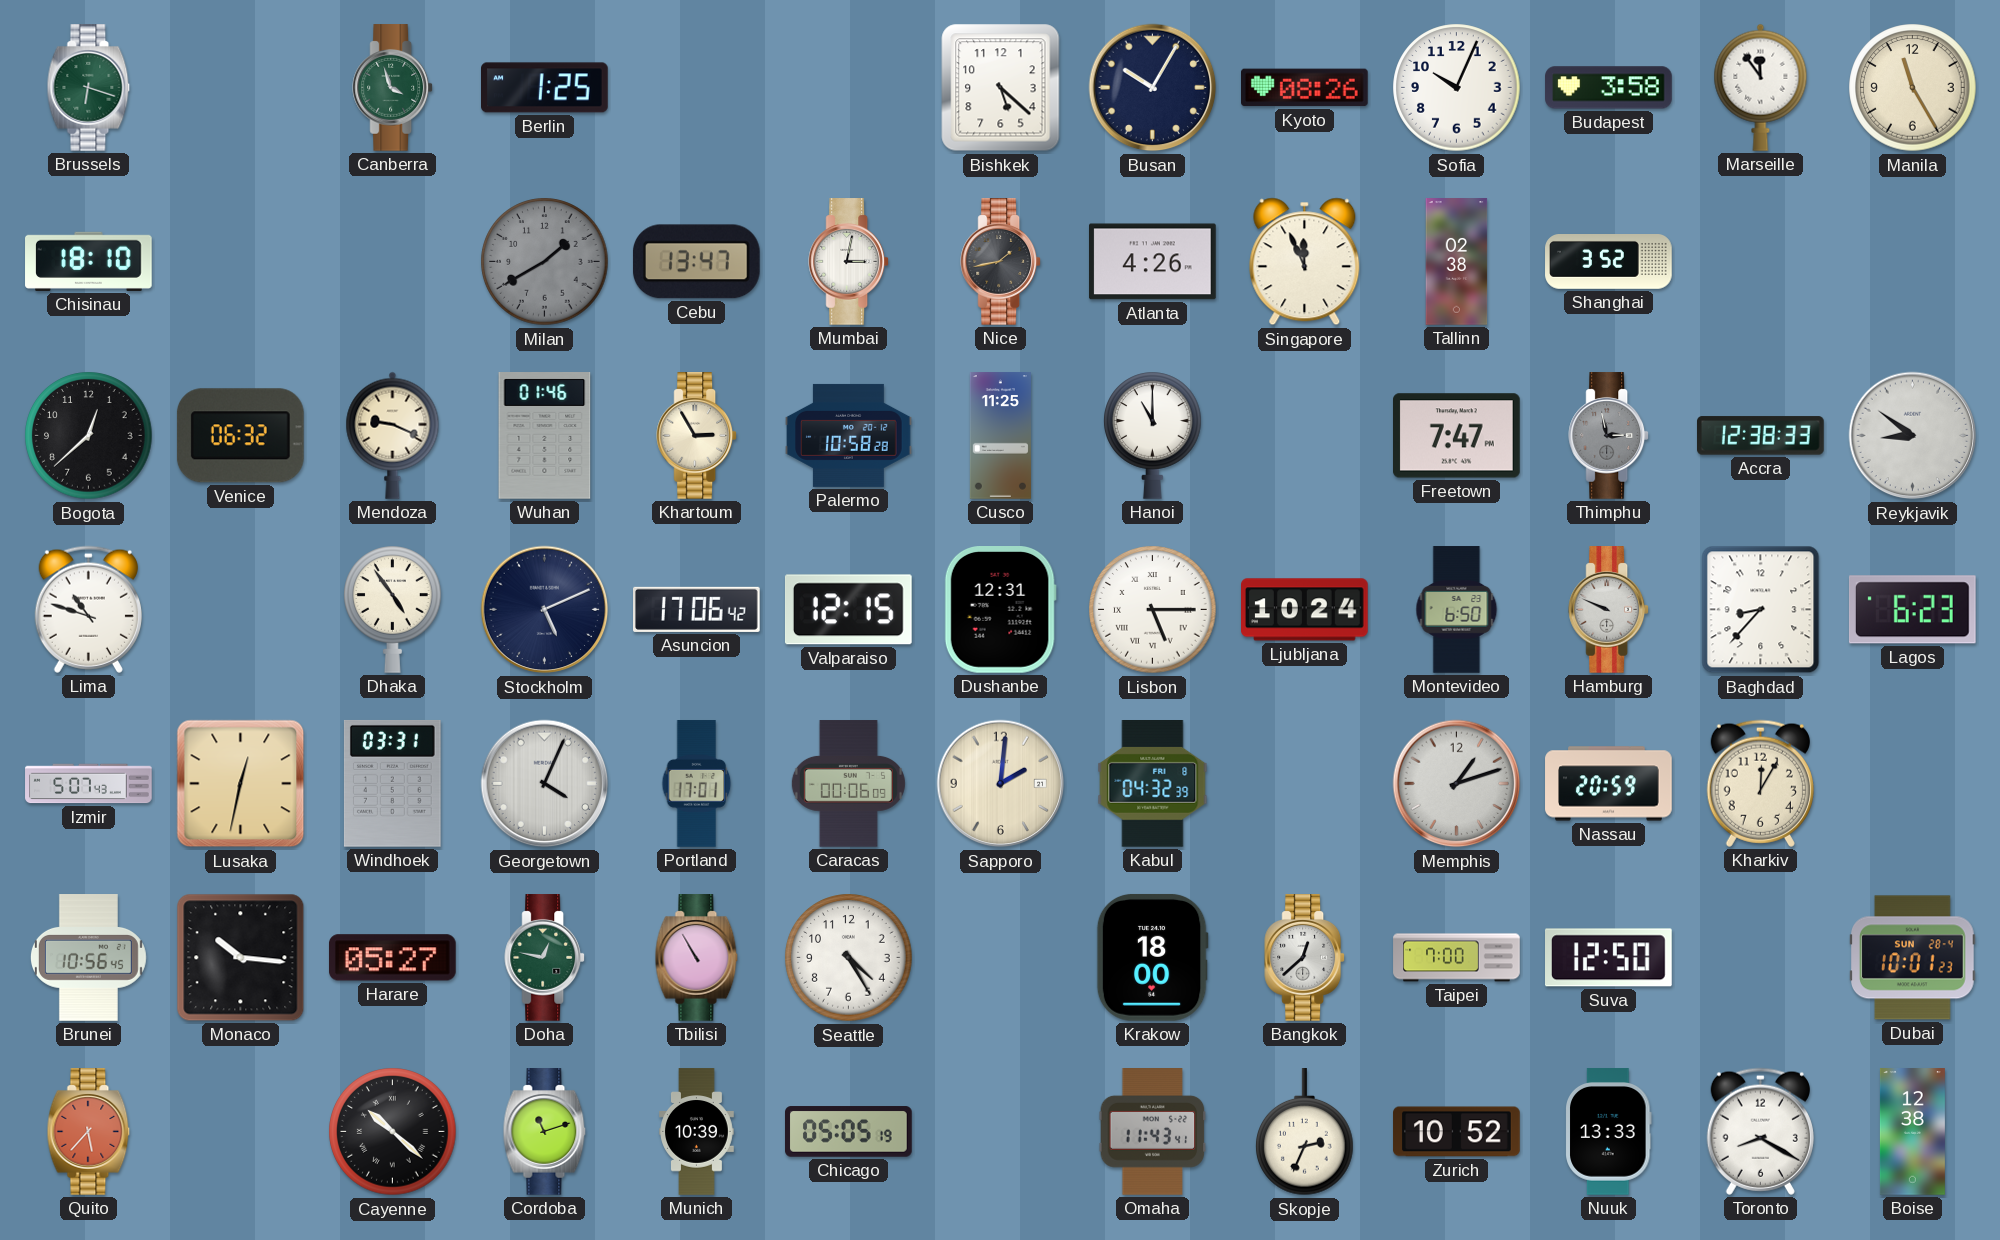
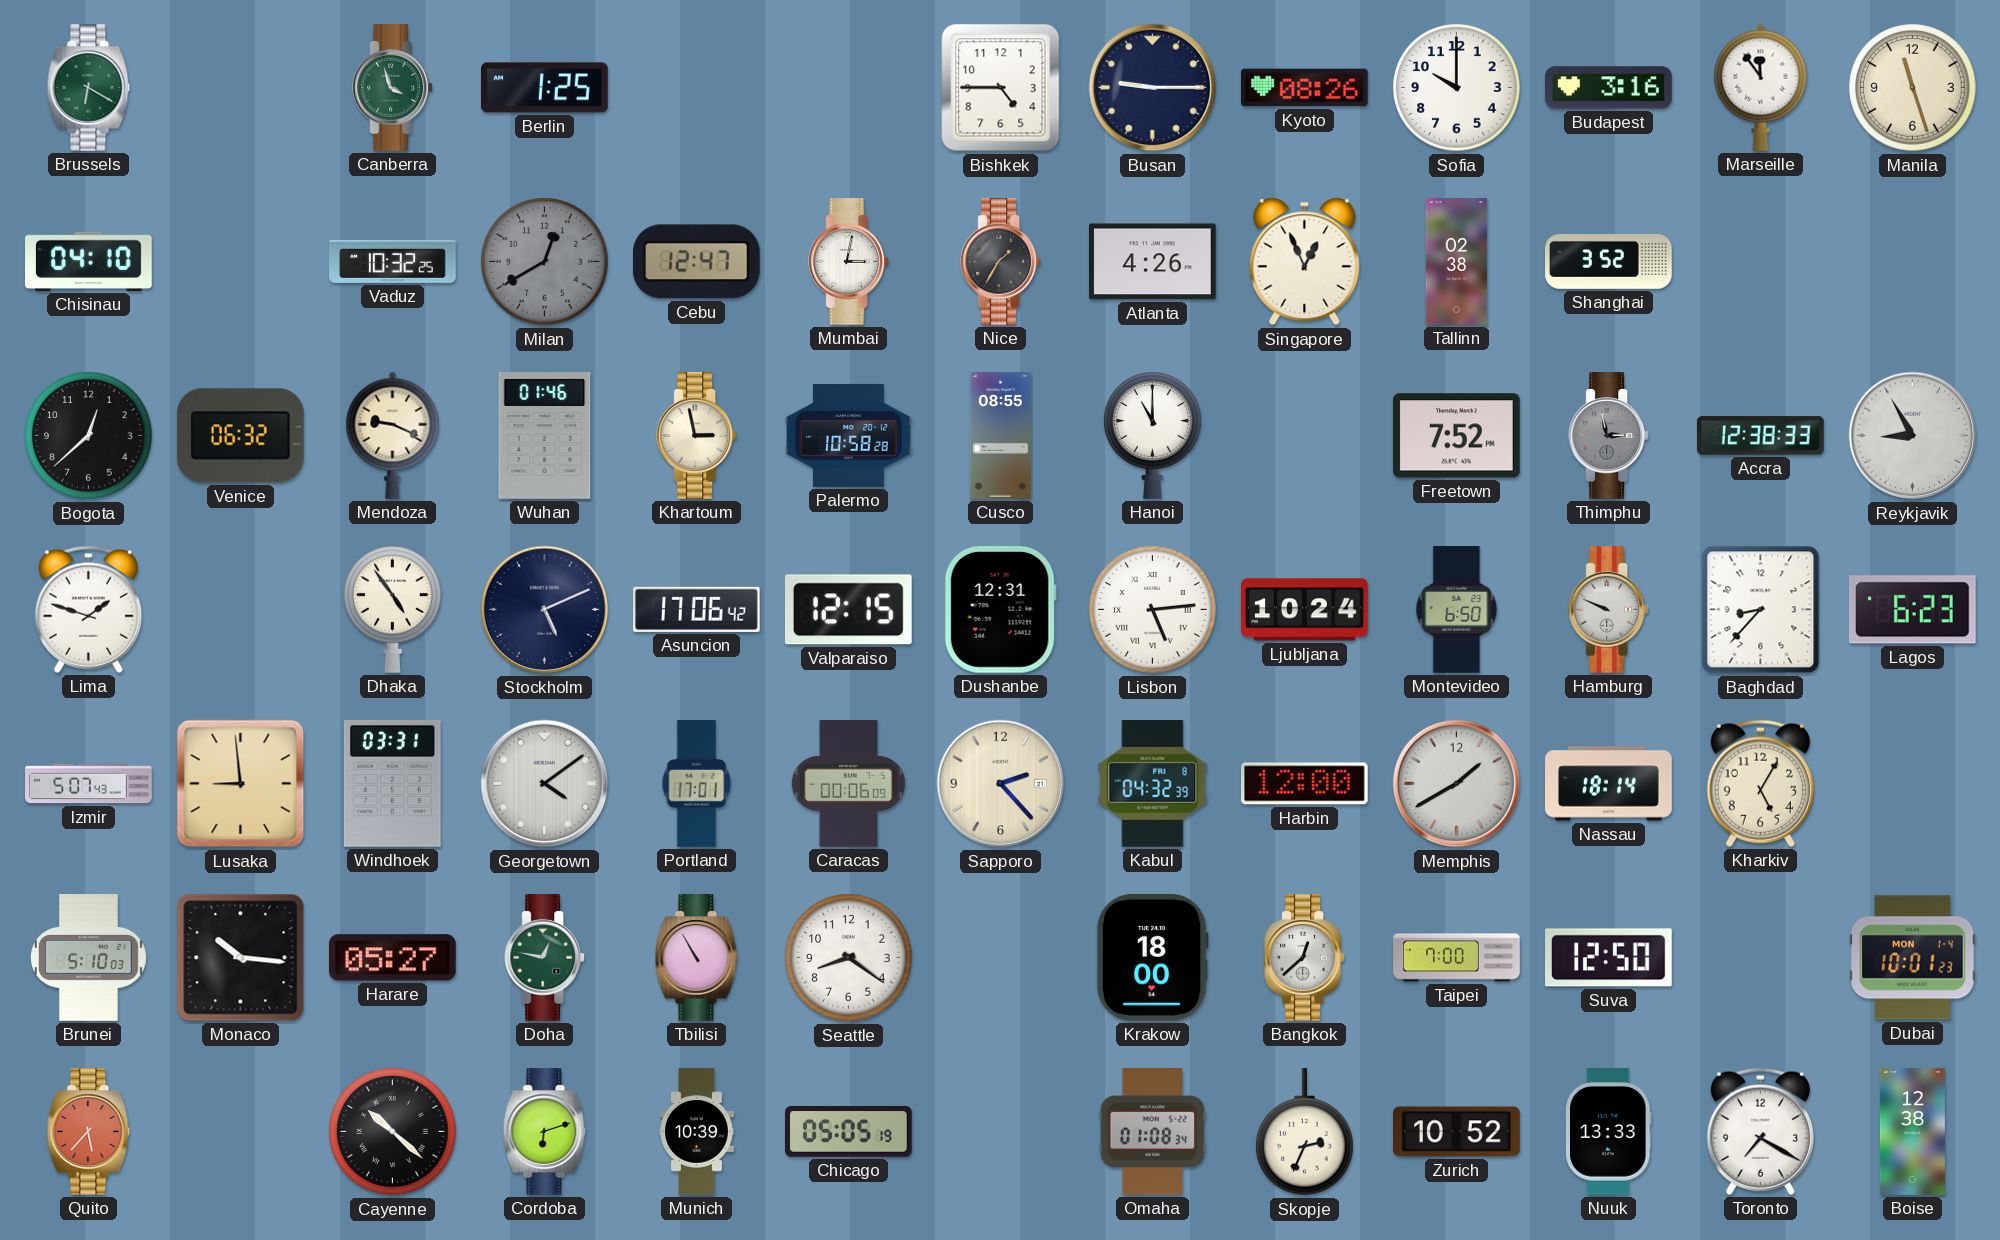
Brussels: 6:18 -> 6:20 (89, 88)
Bishkek: 5:22 -> 4:45 (1001, 88)
Busan: 10:05 -> 9:15 (1153, 88)
Sofia: 10:04 -> 10:00 (1457, 88)
Budapest: 3:58 -> 3:16 (1609, 88)
Manila: 11:25 -> 11:27 (1913, 88)
Chisinau: 18:10 -> 04:10 (89, 261)
Vaduz: none -> 10:32 (393, 261)
Milan: 1:40 -> 12:40 (545, 262)
Cebu: 13:47 -> 12:47 (696, 262)
Nice: 1:43 -> 1:35 (1001, 262)
Singapore: 11:56 -> 12:56 (1305, 262)
Khartoum: 2:55 -> 2:58 (697, 436)
Cusco: 11:25 -> 08:55 (1000, 436)
Freetown: 7:47 -> 7:52 (1457, 436)
Reykjavik: 8:51 -> 8:55 (1913, 436)
Lima: 10:48 -> 1:48 (88, 609)
Lisbon: 5:15 -> 5:14 (1153, 610)
Lusaka: 12:32 -> 8:59 (241, 784)
Georgetown: 4:04 -> 4:09 (545, 784)
Sapporo: 2:01 -> 2:23 (1001, 784)
Harbin: none -> 12:00 (1305, 784)
Memphis: 1:12 -> 1:40 (1457, 784)
Nassau: 20:59 -> 18:14 (1609, 784)
Kharkiv: 12:05 -> 5:05 (1760, 783)
Brunei: 10:56 -> 5:10 (88, 958)
Seattle: 4:25 -> 8:21 (849, 958)
Dubai date: SUN 28-4 -> MON 1-4 (1913, 958)
Cordoba: 11:12 -> 6:12 (545, 1132)
Omaha: 11:43 -> 01:08 (1153, 1132)
Toronto: 8:20 -> 7:20 (1760, 1131)
